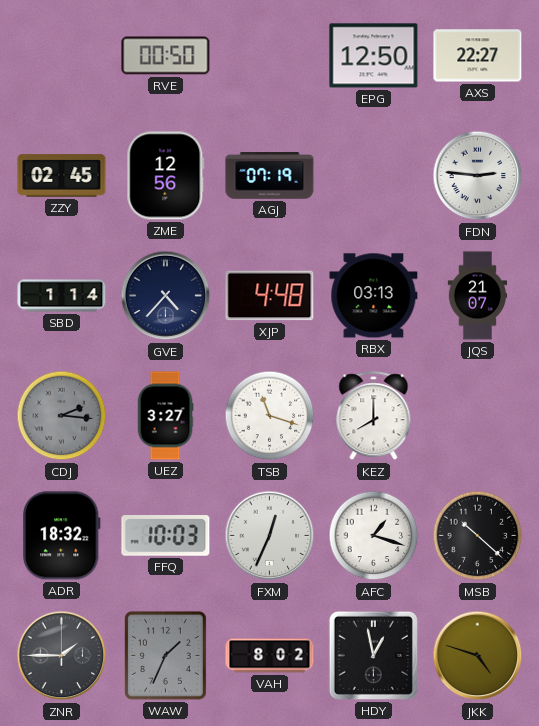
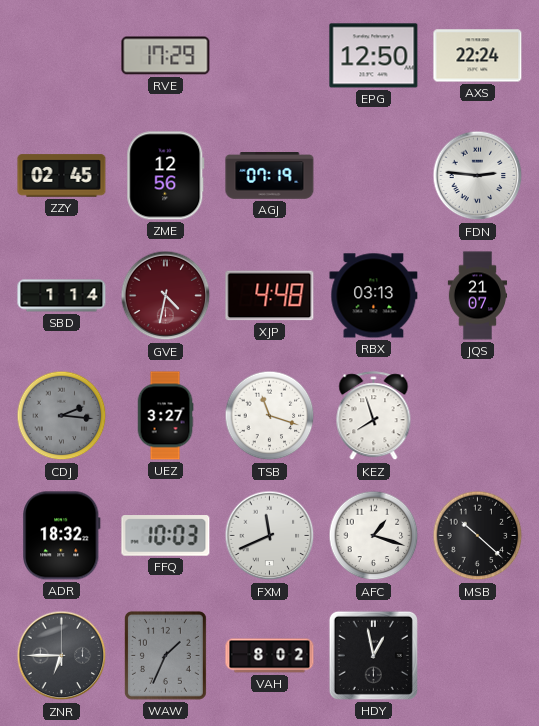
RVE: 00:50 -> 17:29 (166, 56)
AXS: 22:27 -> 22:24 (478, 56)
GVE: 4:37 -> 4:32 (166, 296)
GVE dial: navy -> burgundy (166, 296)
KEZ: 8:00 -> 7:57 (374, 416)
FXM: 12:34 -> 11:41 (270, 536)
ZNR: 1:45 -> 6:45 (62, 656)
JKK: 4:48 -> none (478, 656)
